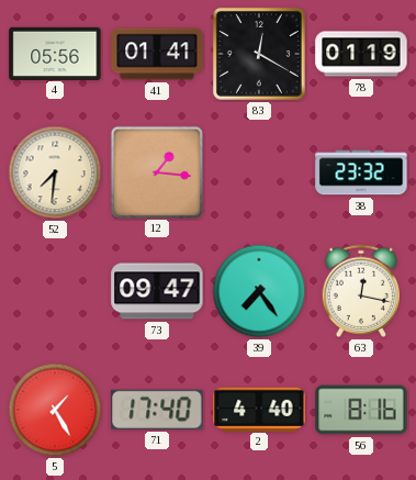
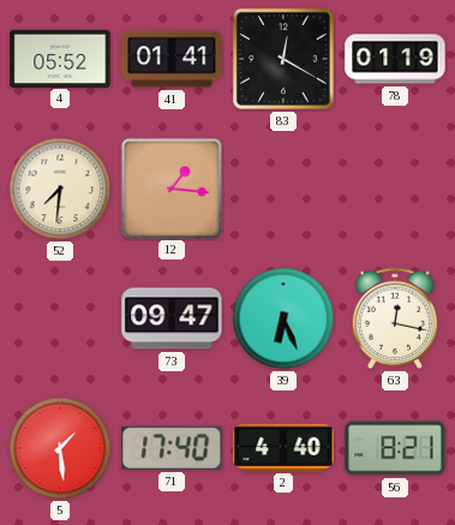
4: 05:56 -> 05:52 (60, 58)
38: 23:32 -> none (361, 172)
39: 7:24 -> 6:26 (283, 318)
5: 1:25 -> 1:29 (60, 448)
56: 8:16 -> 8:21 (395, 448)
